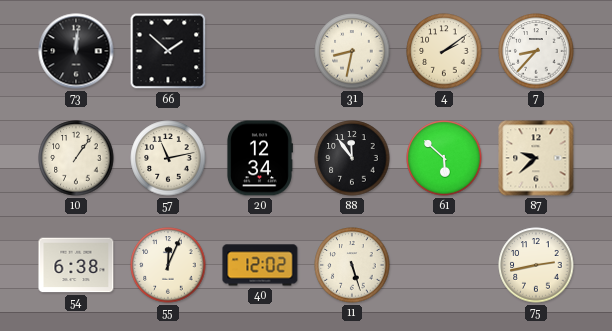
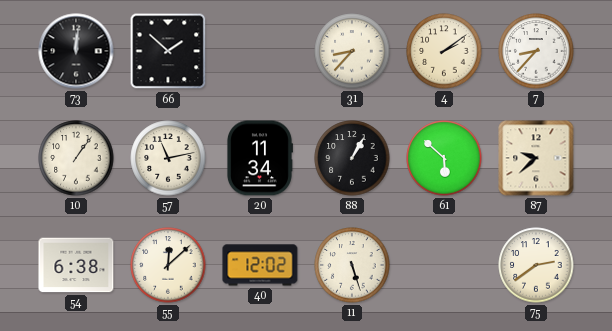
31: 8:32 -> 8:37 (352, 51)
20: 12:34 -> 11:34 (259, 158)
88: 11:54 -> 1:05 (352, 158)
55: 12:04 -> 12:08 (168, 265)
75: 2:43 -> 2:39 (536, 265)
